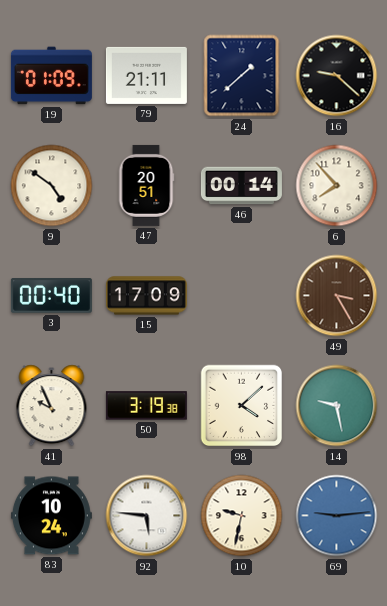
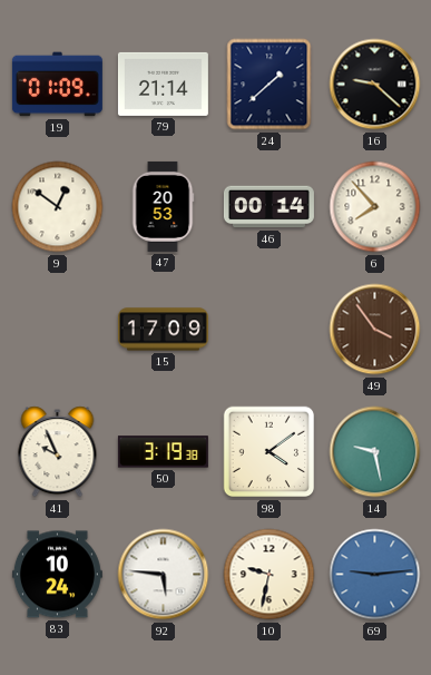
79: 21:11 -> 21:14 (163, 84)
9: 4:51 -> 12:51 (58, 207)
47: 20:51 -> 20:53 (163, 206)
3: 00:40 -> none (51, 296)
49: 3:25 -> 3:54 (375, 330)
98: 4:08 -> 4:09 (270, 452)
